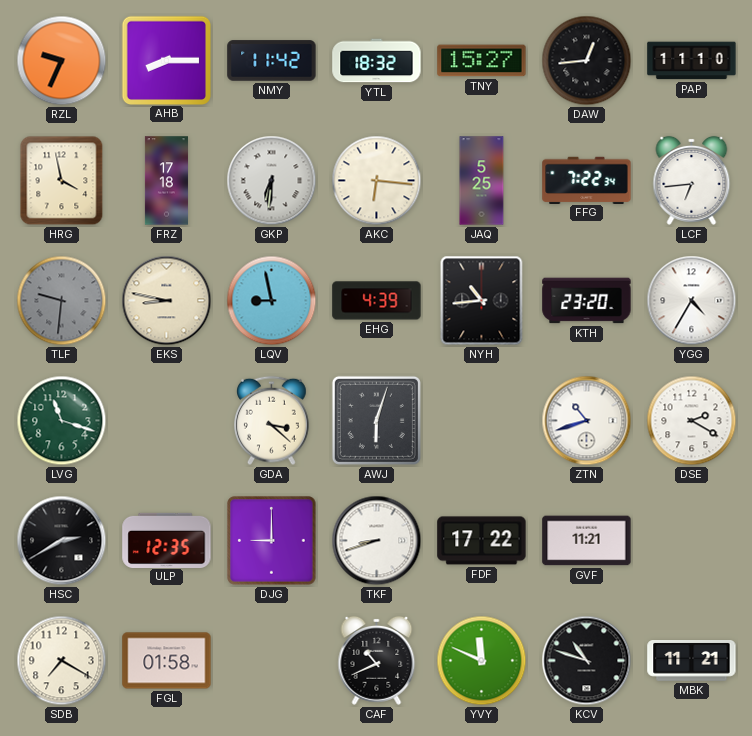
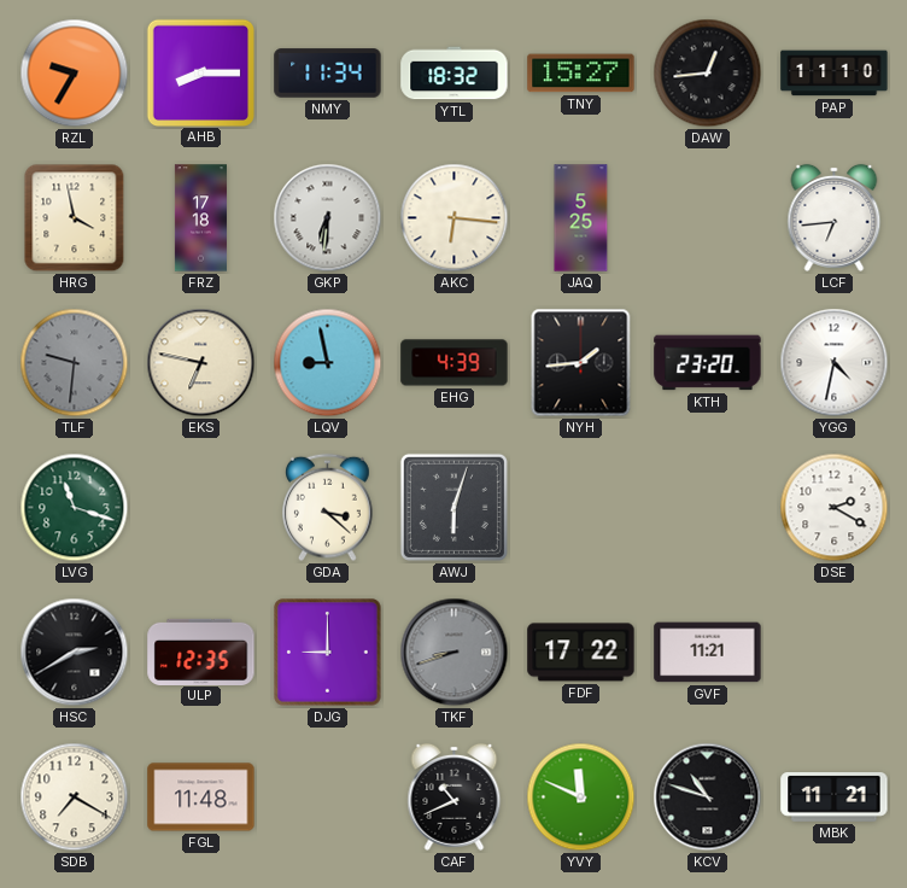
RZL: 9:34 -> 9:35 (75, 74)
NMY: 11:42 -> 11:34 (328, 74)
FFG: 7:22 -> none (587, 180)
EKS: 8:47 -> 6:47 (201, 363)
NYH: 10:44 -> 1:44 (581, 363)
YGG: 4:35 -> 4:32 (835, 363)
ZTN: 10:42 -> none (587, 421)
TKF dial: white -> grey (455, 653)
FGL: 01:58 -> 11:48 (201, 798)
